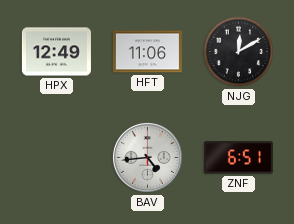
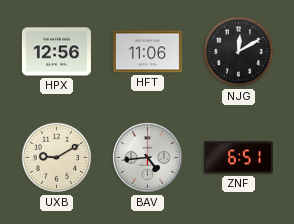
HPX: 12:49 -> 12:56 (56, 52)
UXB: none -> 9:10 (57, 158)
